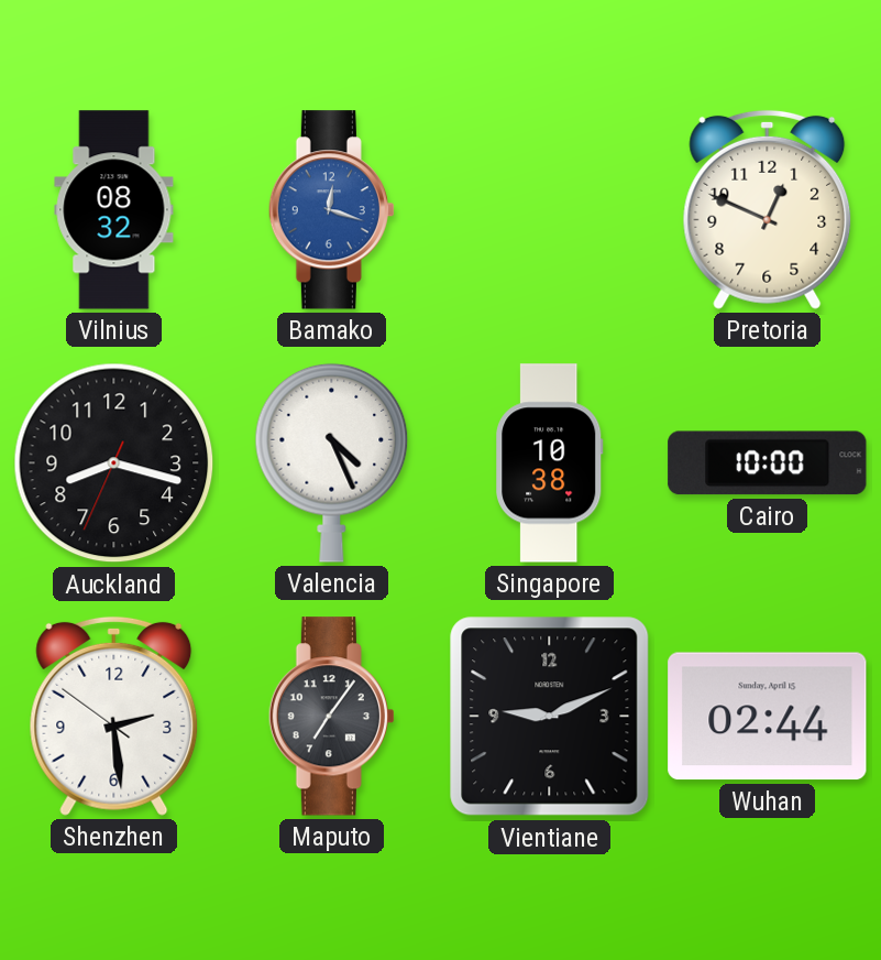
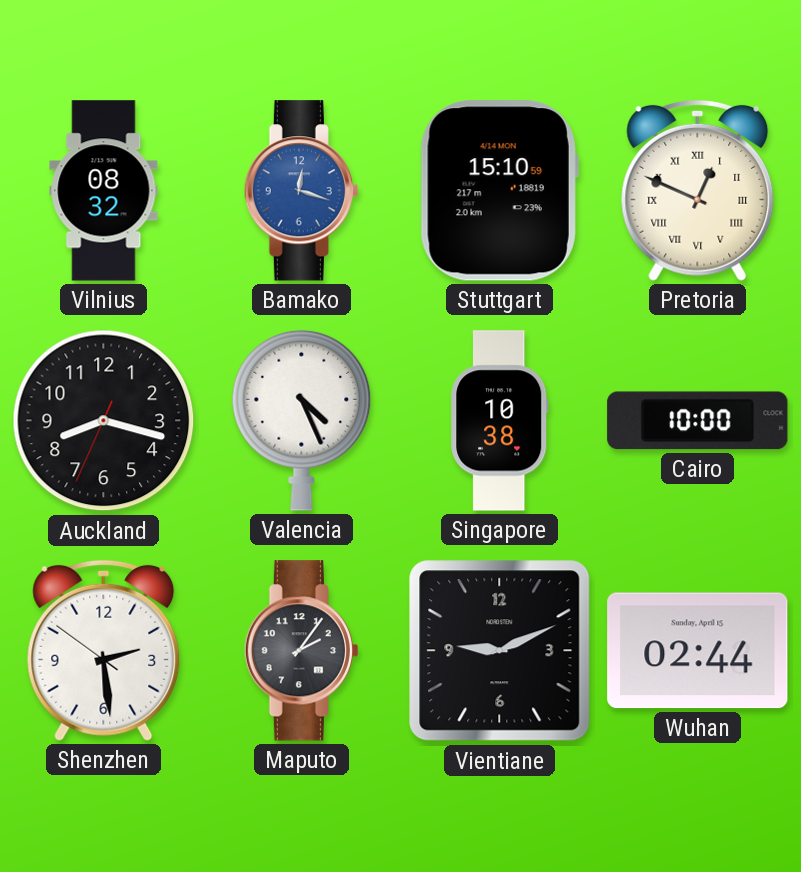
Stuttgart: none -> 15:10 (499, 191)
Pretoria numerals: Arabic -> Roman (698, 190)
Maputo: 7:06 -> 2:06 (301, 651)
